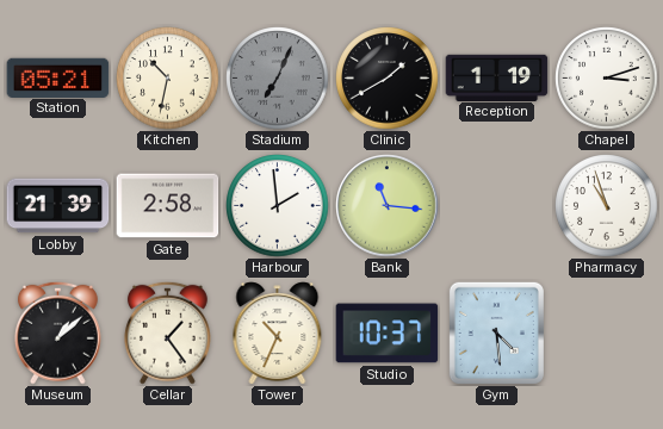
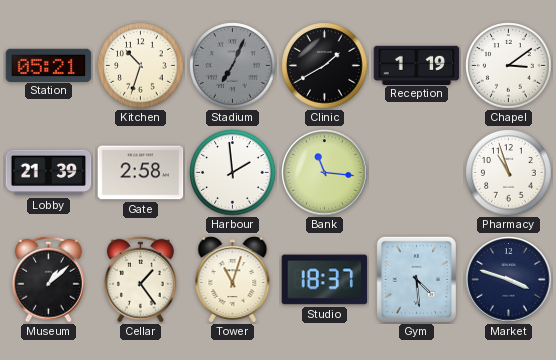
Kitchen: 10:32 -> 10:33 (141, 66)
Chapel: 3:12 -> 3:09 (509, 66)
Tower: 10:34 -> 11:03 (233, 280)
Studio: 10:37 -> 18:37 (325, 280)
Market: none -> 3:48 (509, 280)
